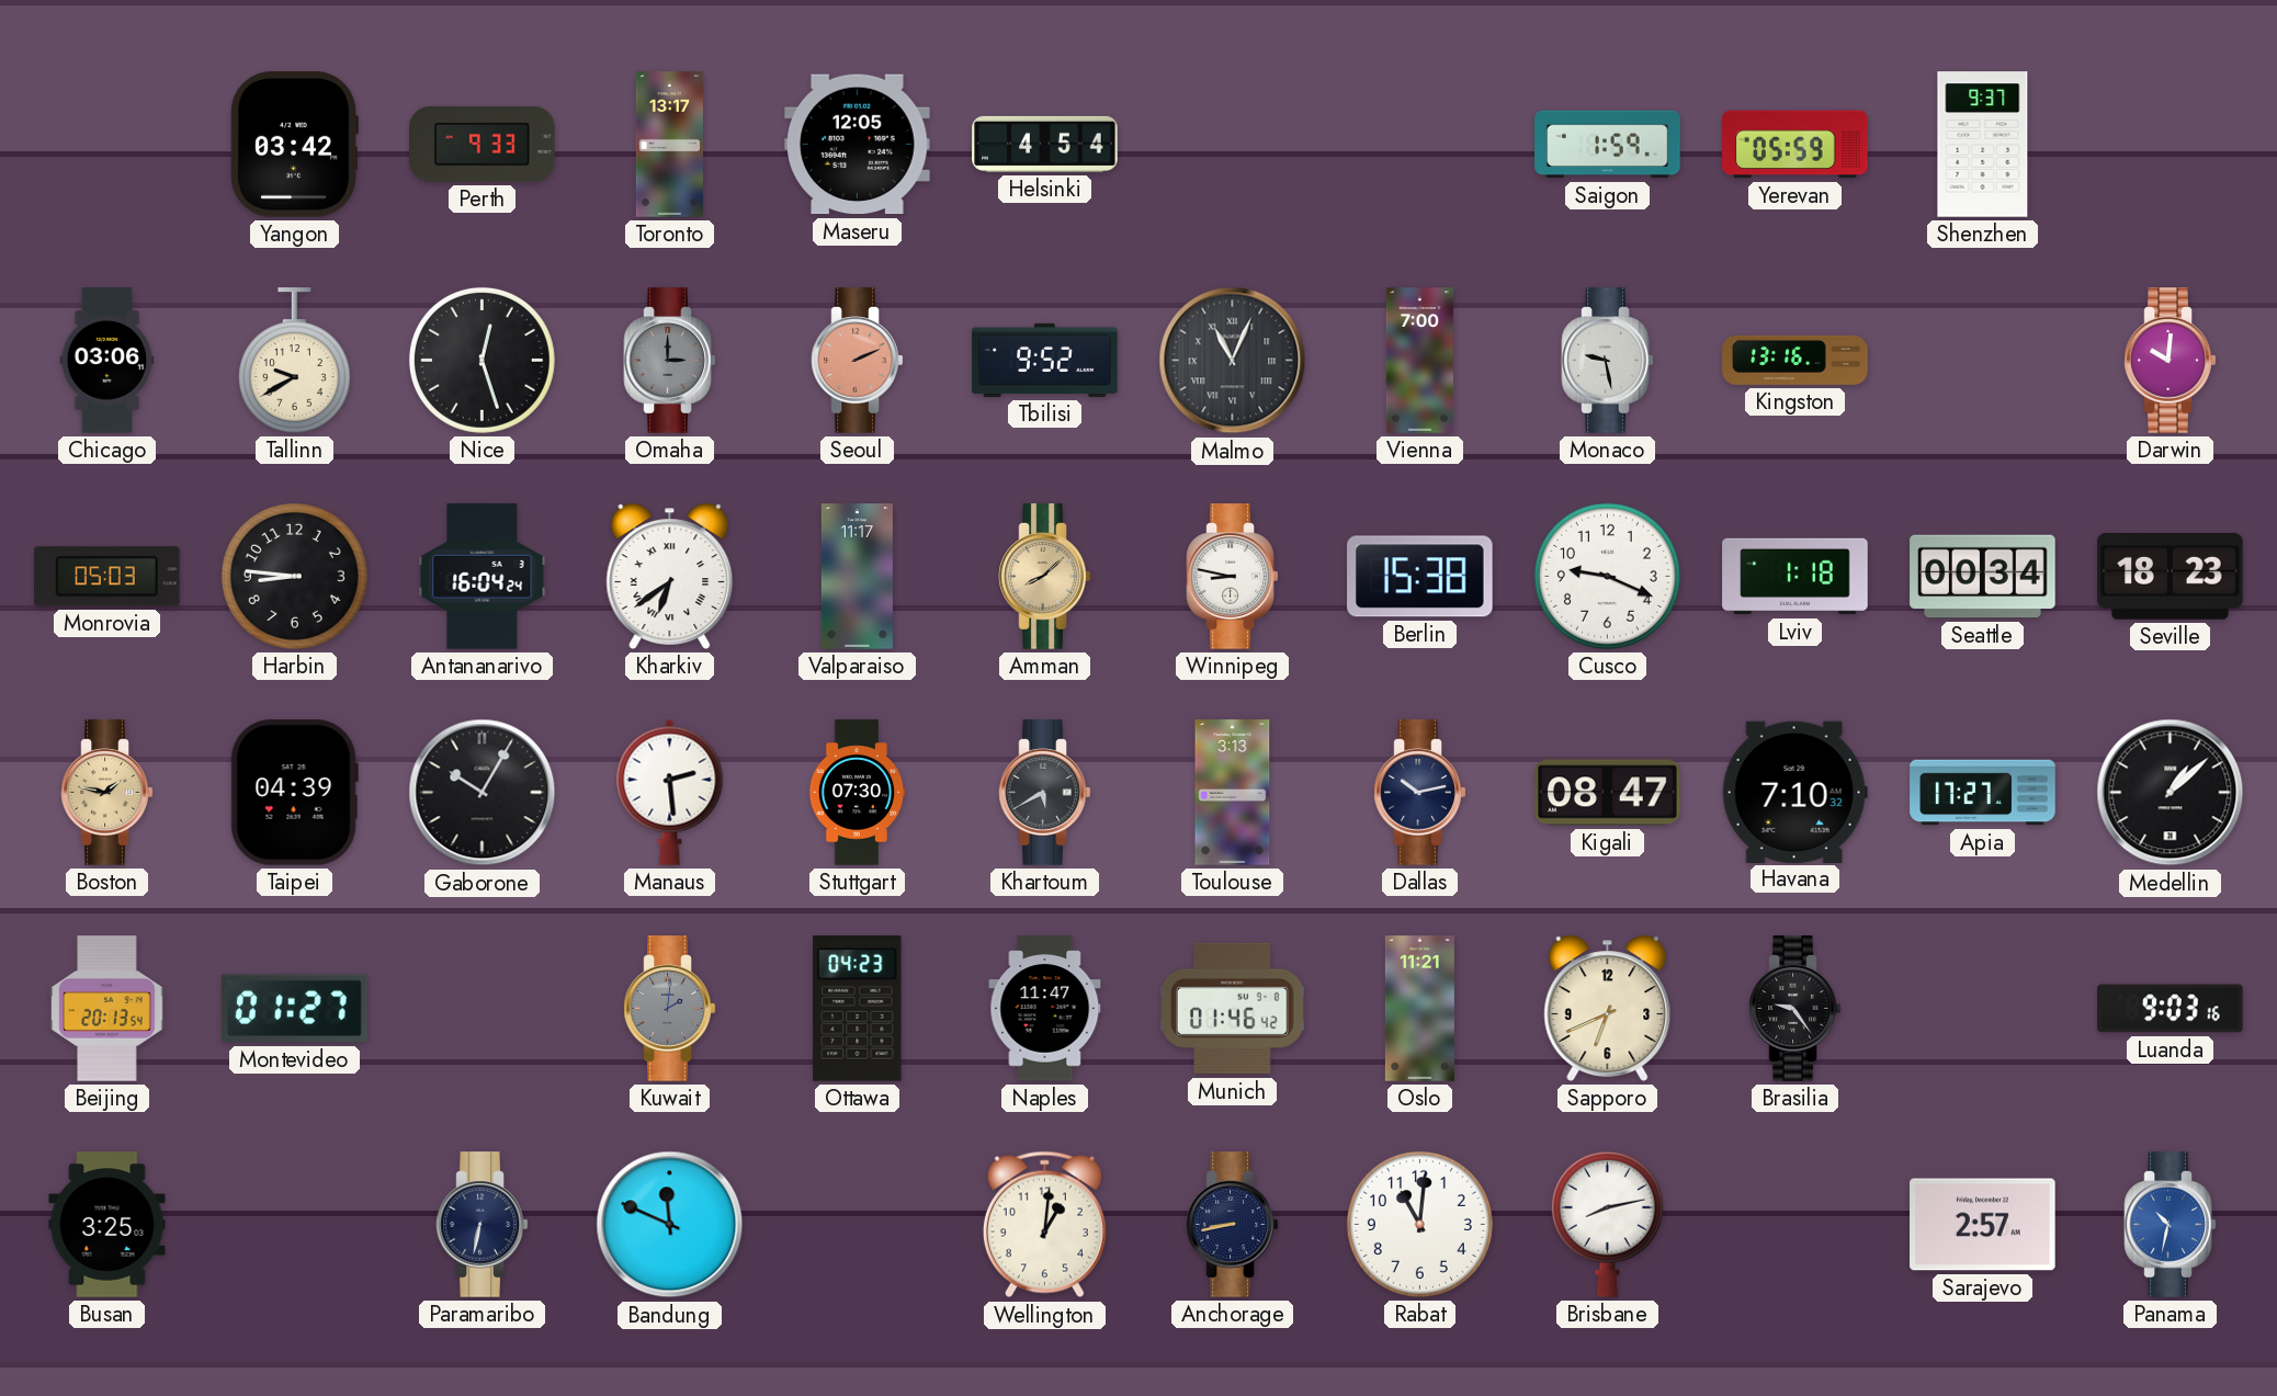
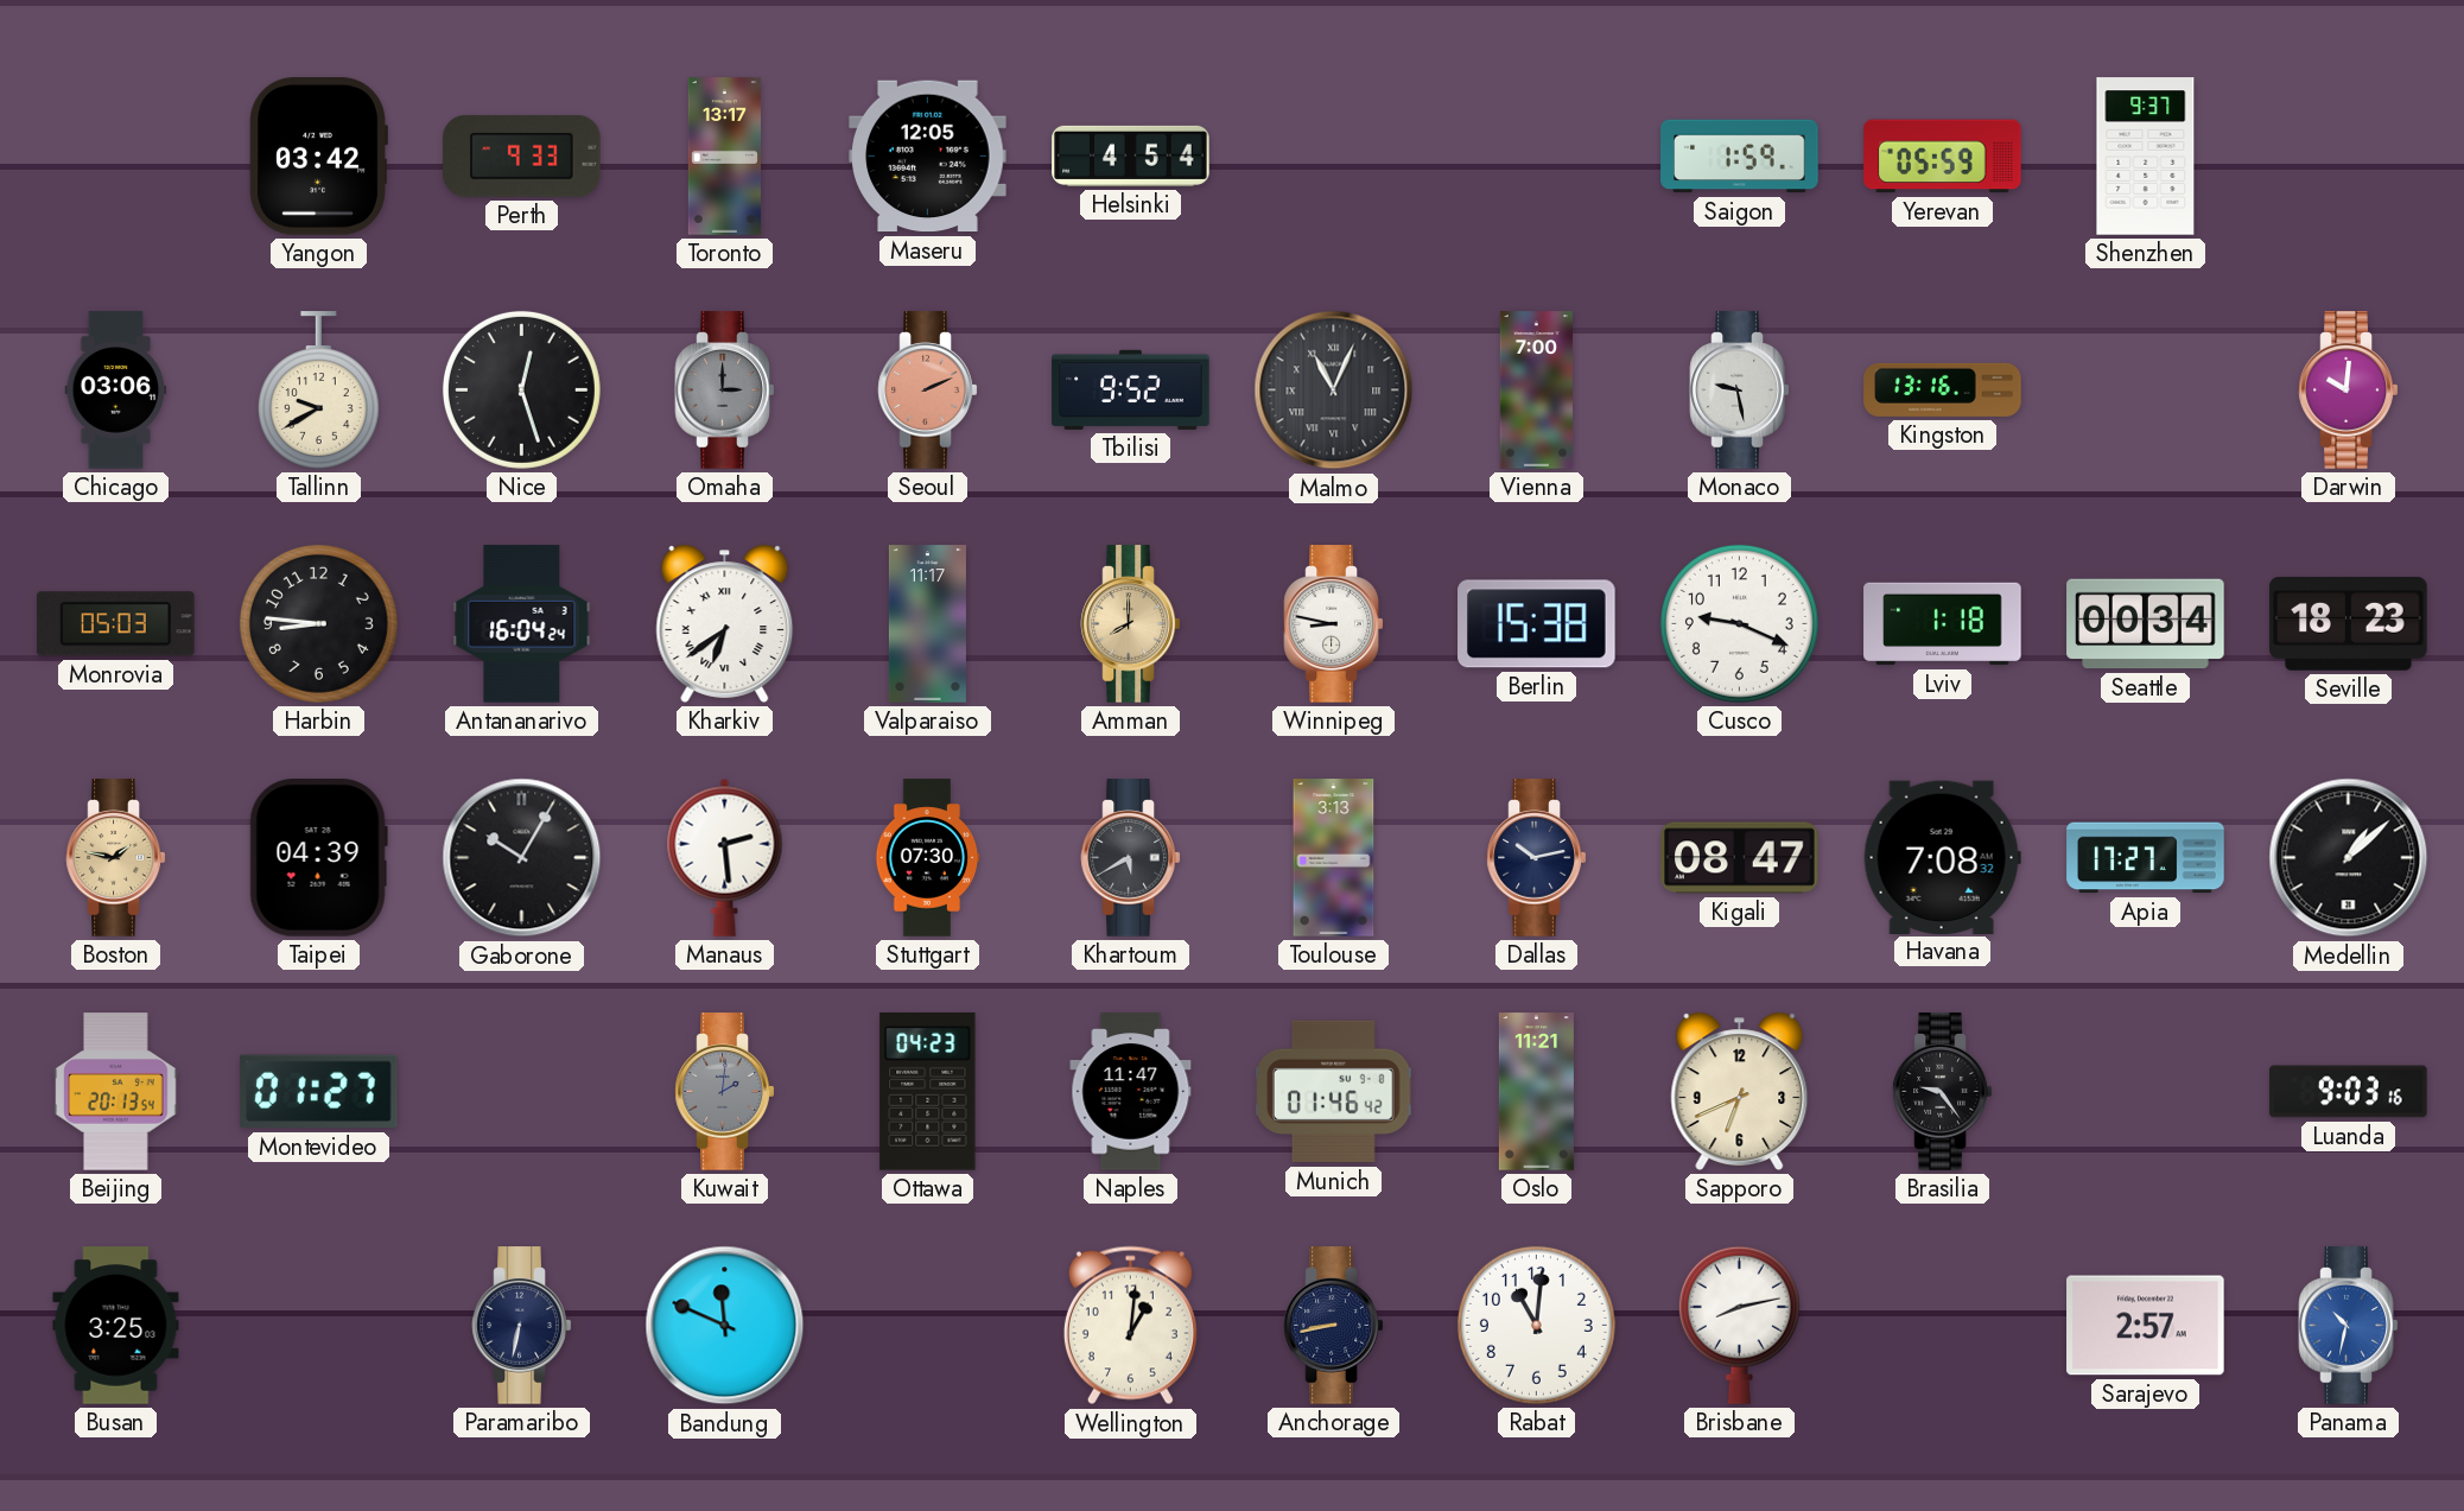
Amman: 8:08 -> 8:00 (1131, 624)
Havana: 7:10 -> 7:08 (1942, 857)
